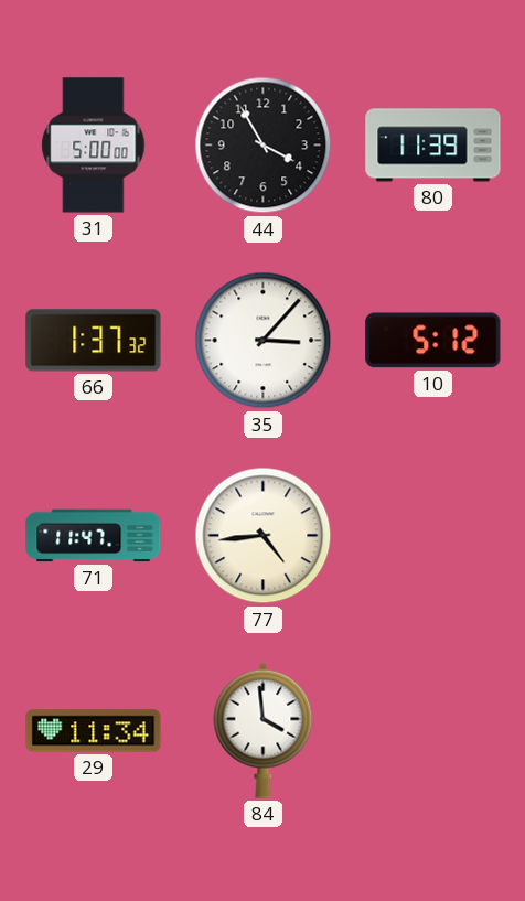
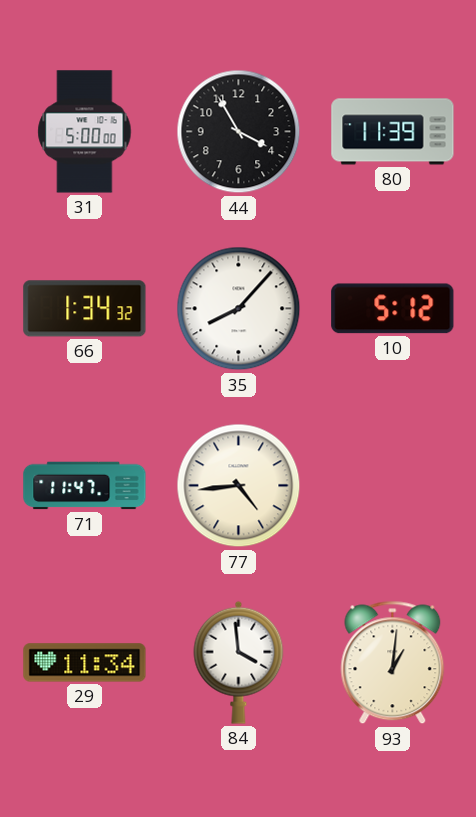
66: 1:37 -> 1:34 (85, 309)
35: 3:07 -> 8:07 (239, 309)
93: none -> 1:01 (393, 663)
